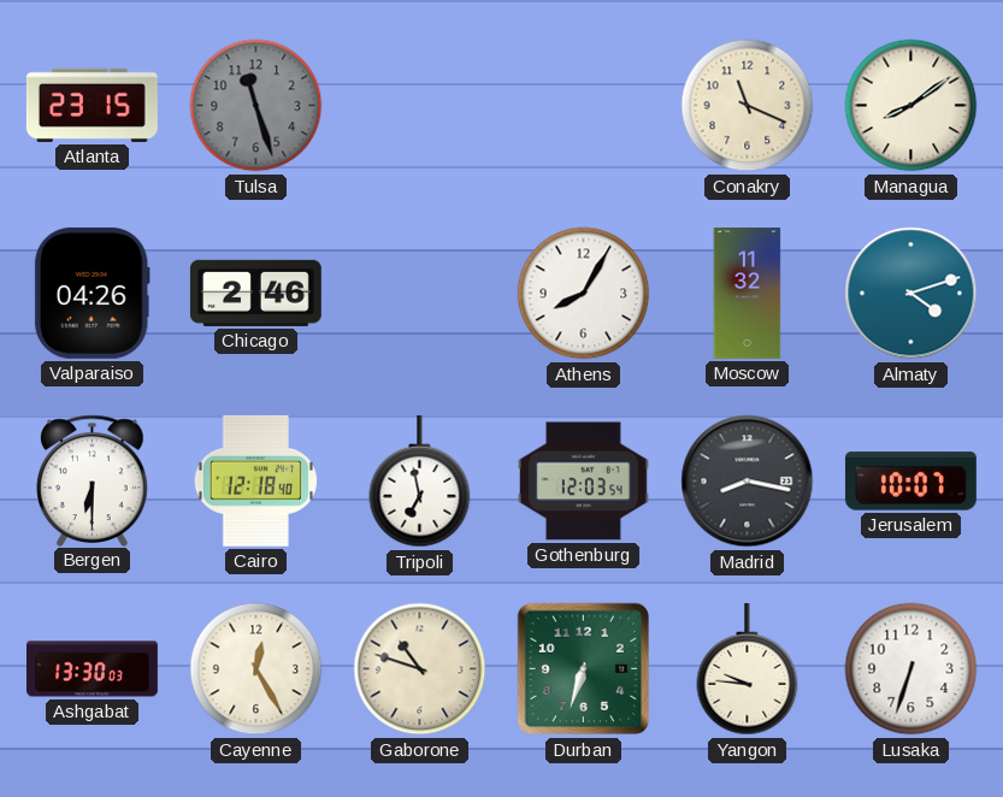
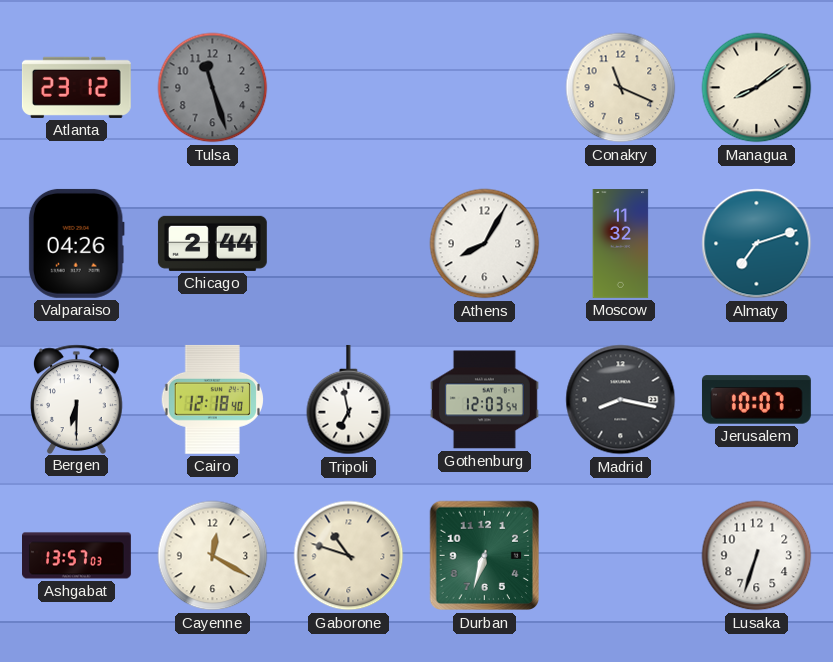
Atlanta: 23:15 -> 23:12 (76, 87)
Chicago: 2:46 -> 2:44 (212, 243)
Almaty: 4:12 -> 7:12 (757, 244)
Ashgabat: 13:30 -> 13:57 (77, 556)
Cayenne: 12:25 -> 12:20 (213, 556)
Yangon: 9:46 -> none (748, 669)
